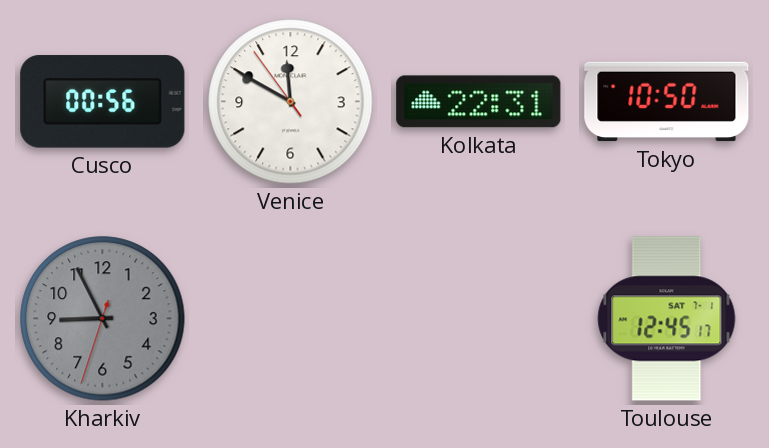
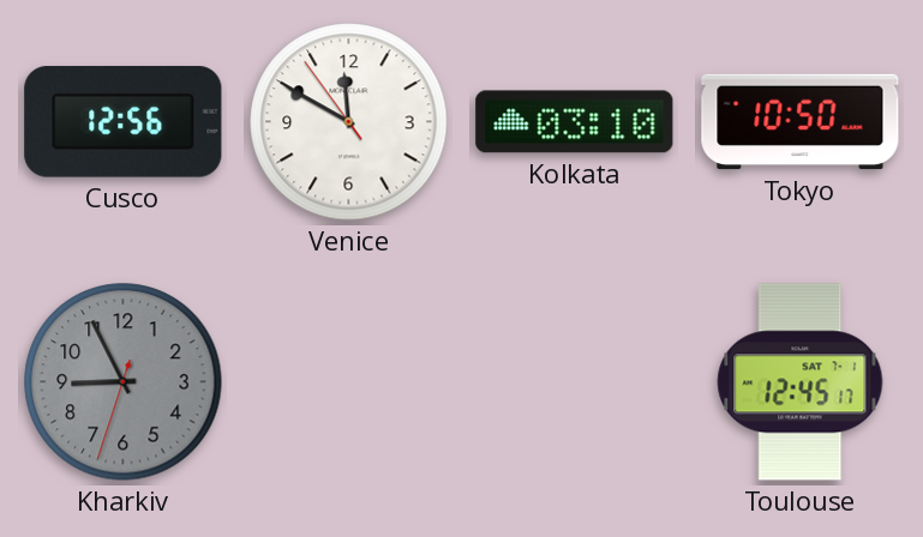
Cusco: 00:56 -> 12:56 (124, 122)
Kolkata: 22:31 -> 03:10 (575, 122)
